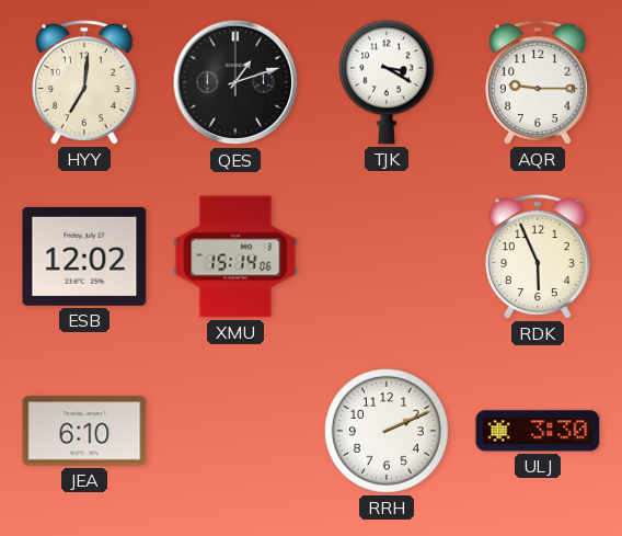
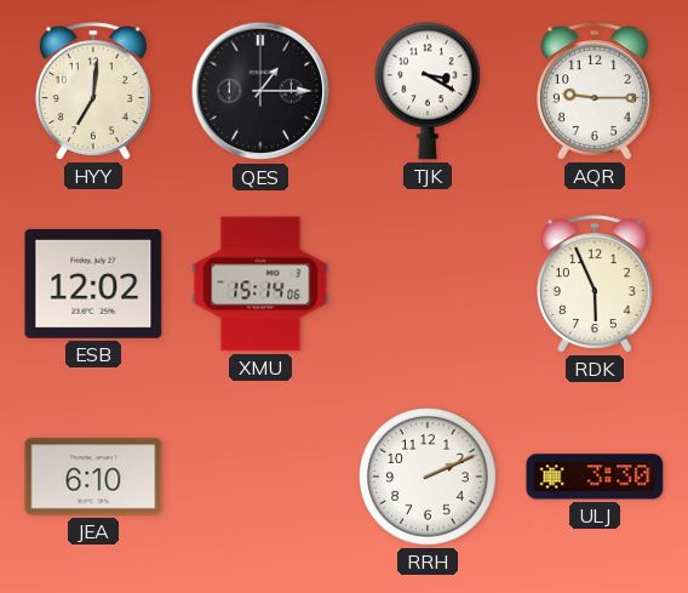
QES: 1:12 -> 1:15 (260, 91)
